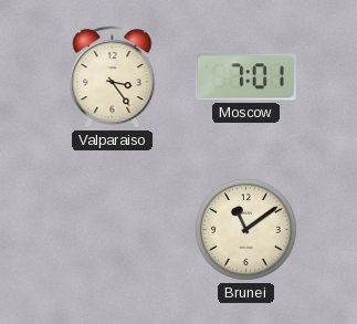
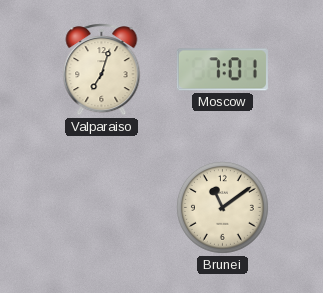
Valparaiso: 3:24 -> 7:03 (102, 70)
